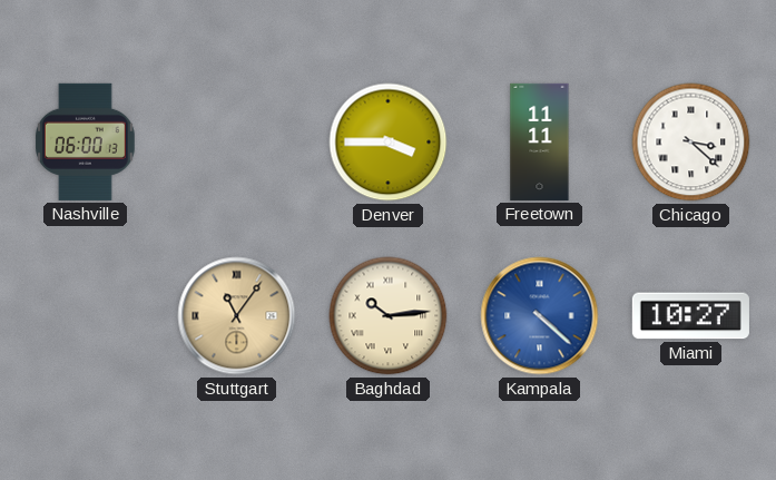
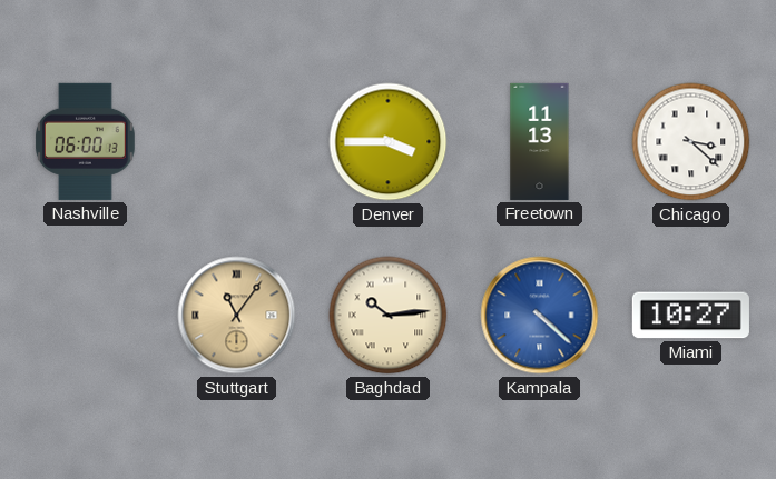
Freetown: 11:11 -> 11:13 (540, 141)
